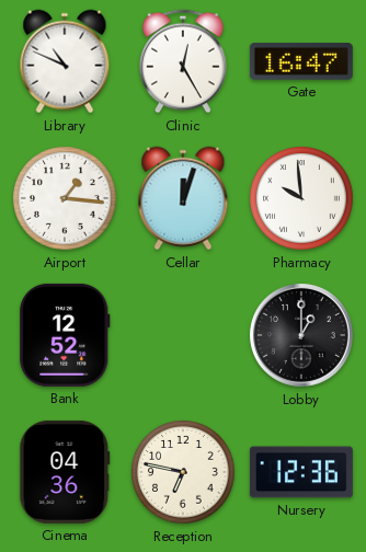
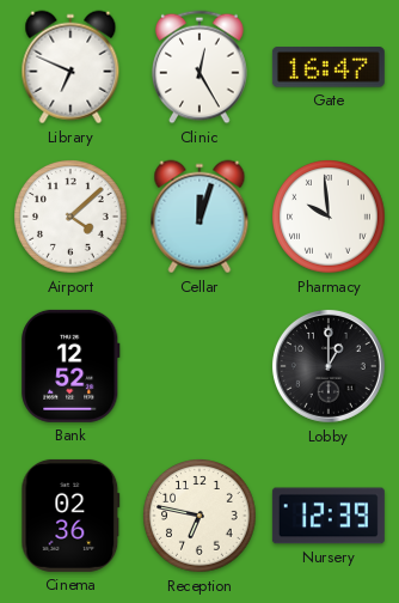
Library: 10:49 -> 6:49 (70, 67)
Airport: 1:16 -> 4:08 (70, 217)
Cinema: 04:36 -> 02:36 (70, 516)
Nursery: 12:36 -> 12:39 (329, 516)
